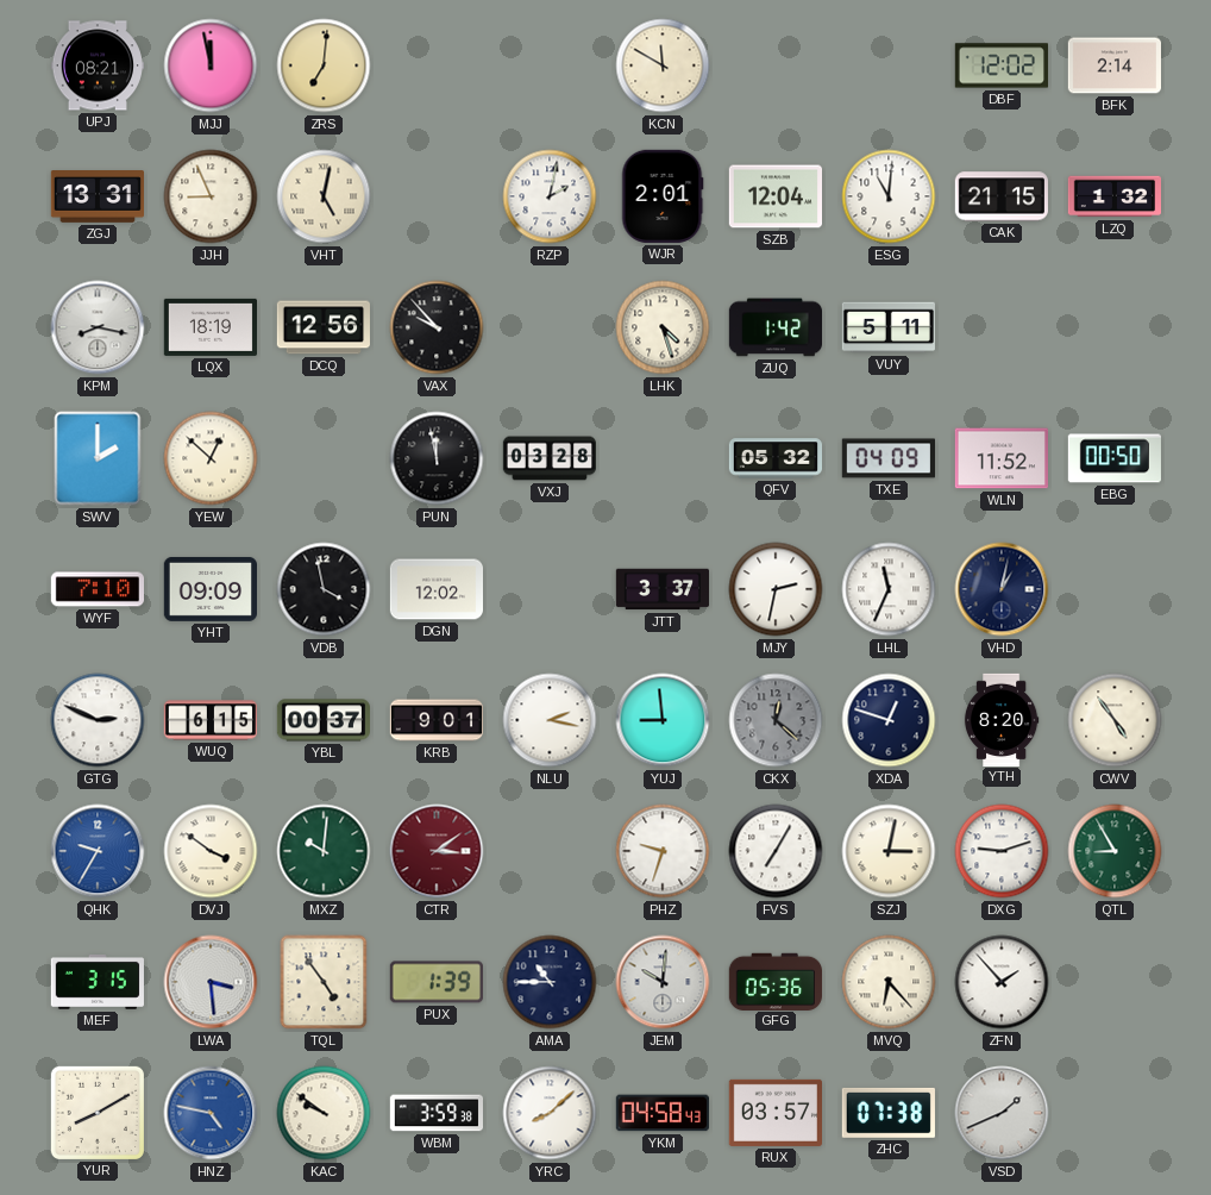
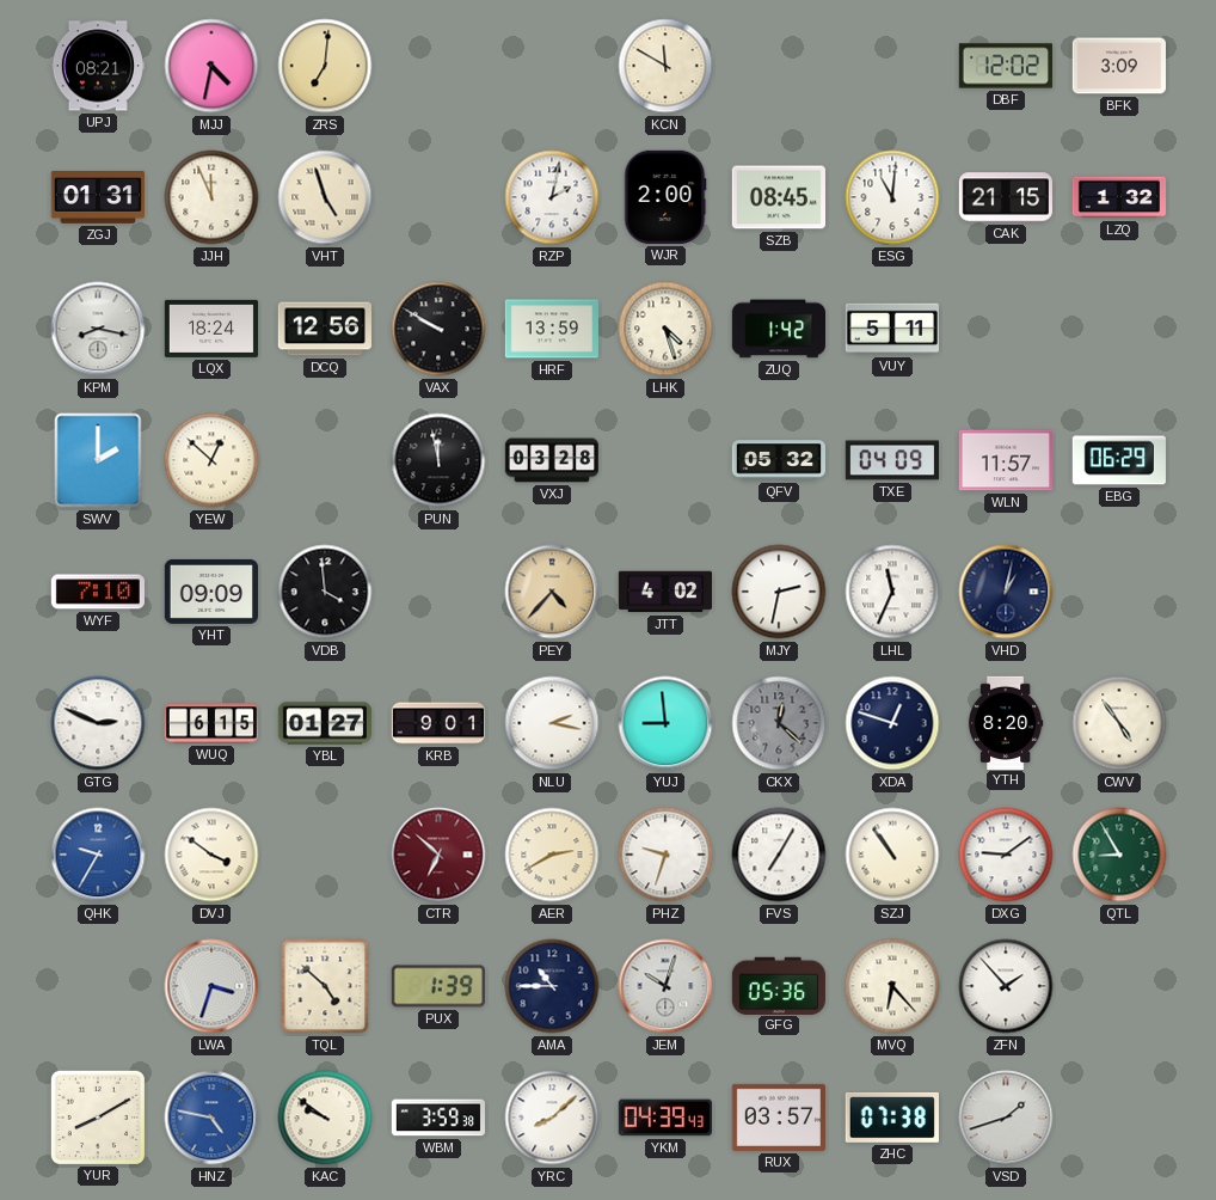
MJJ: 11:58 -> 4:32 (211, 66)
BFK: 2:14 -> 3:09 (1118, 66)
ZGJ: 13:31 -> 01:31 (97, 198)
JJH: 8:56 -> 11:56 (211, 197)
VHT: 5:02 -> 4:57 (325, 197)
WJR: 2:01 -> 2:00 (665, 197)
SZB: 12:04 -> 08:45 (778, 197)
LQX: 18:19 -> 18:24 (210, 329)
VAX: 9:53 -> 9:50 (438, 329)
HRF: none -> 13:59 (551, 329)
WLN: 11:52 -> 11:57 (1005, 460)
EBG: 00:50 -> 06:29 (1119, 460)
VDB: 3:58 -> 3:59 (325, 592)
DGN: 12:02 -> none (435, 589)
PEY: none -> 4:37 (552, 592)
JTT: 3:37 -> 4:02 (664, 592)
YBL: 00:37 -> 01:27 (324, 723)
MXZ: 10:01 -> none (324, 851)
CTR: 3:09 -> 6:52 (438, 855)
AER: none -> 2:40 (552, 855)
SZJ: 3:02 -> 10:54 (892, 855)
DXG: 9:12 -> 9:09 (1006, 855)
MEF: 3:15 -> none (98, 982)
LWA: 3:29 -> 3:33 (211, 986)
TQL: 4:54 -> 4:52 (325, 986)
JEM: 10:01 -> 10:03 (665, 986)
YKM: 04:58 -> 04:39 (665, 1118)
VSD: 1:41 -> 1:42 (1006, 1118)
